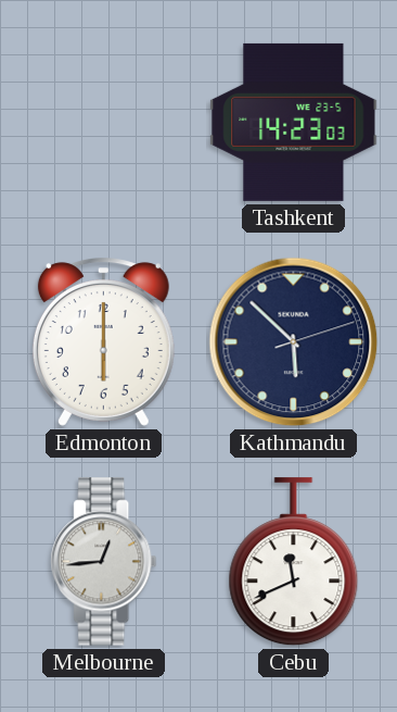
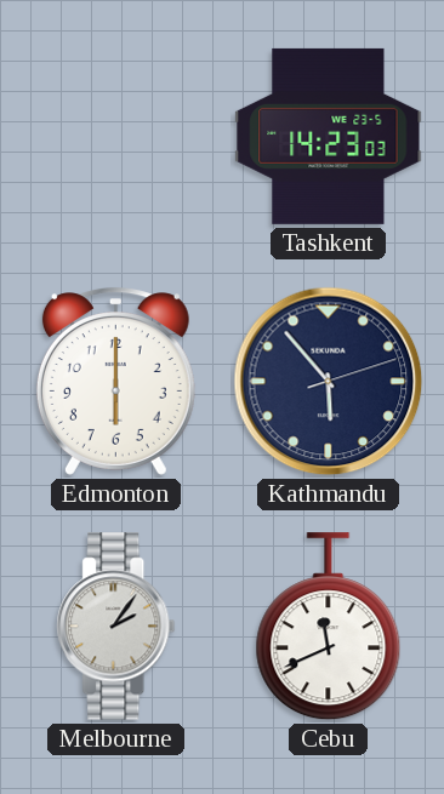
Kathmandu: 5:52 -> 5:53 (329, 382)
Melbourne: 12:44 -> 2:06 (116, 627)
